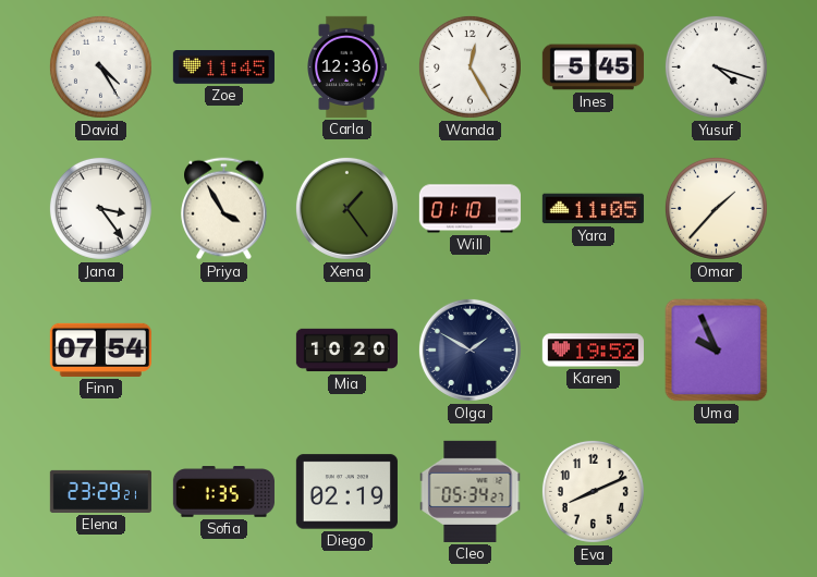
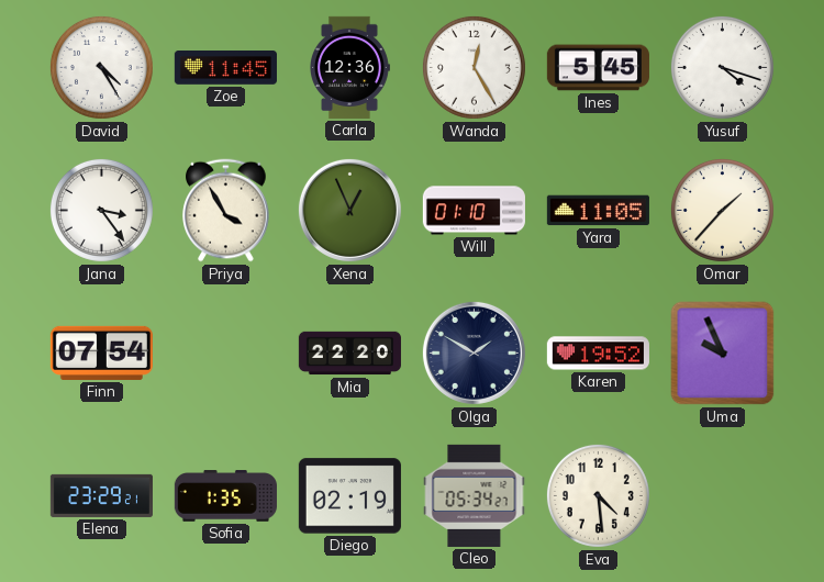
Xena: 1:24 -> 12:56 (349, 210)
Mia: 10:20 -> 22:20 (349, 354)
Eva: 8:11 -> 4:29 (598, 495)
